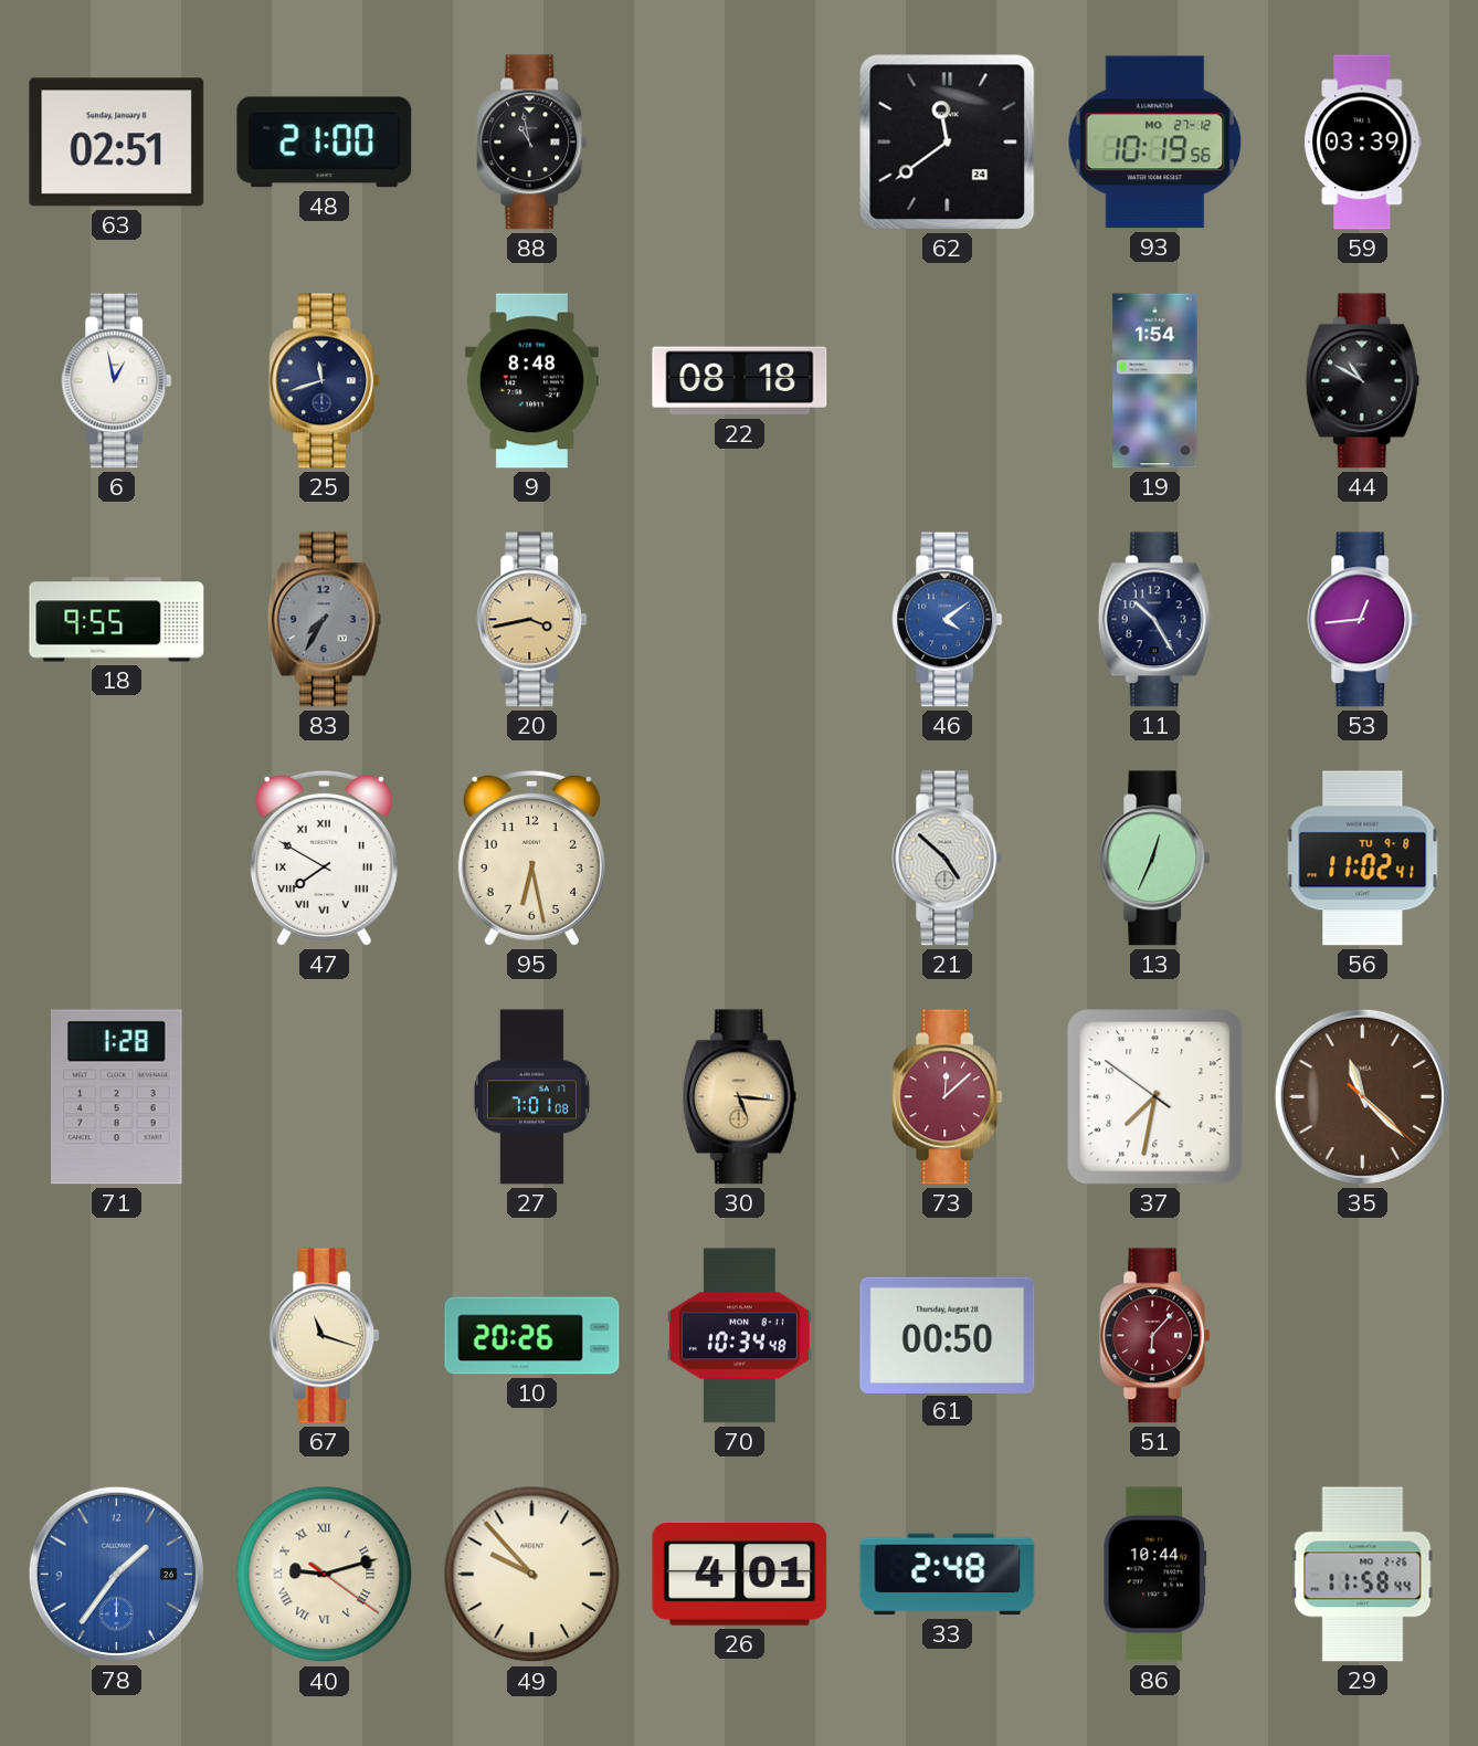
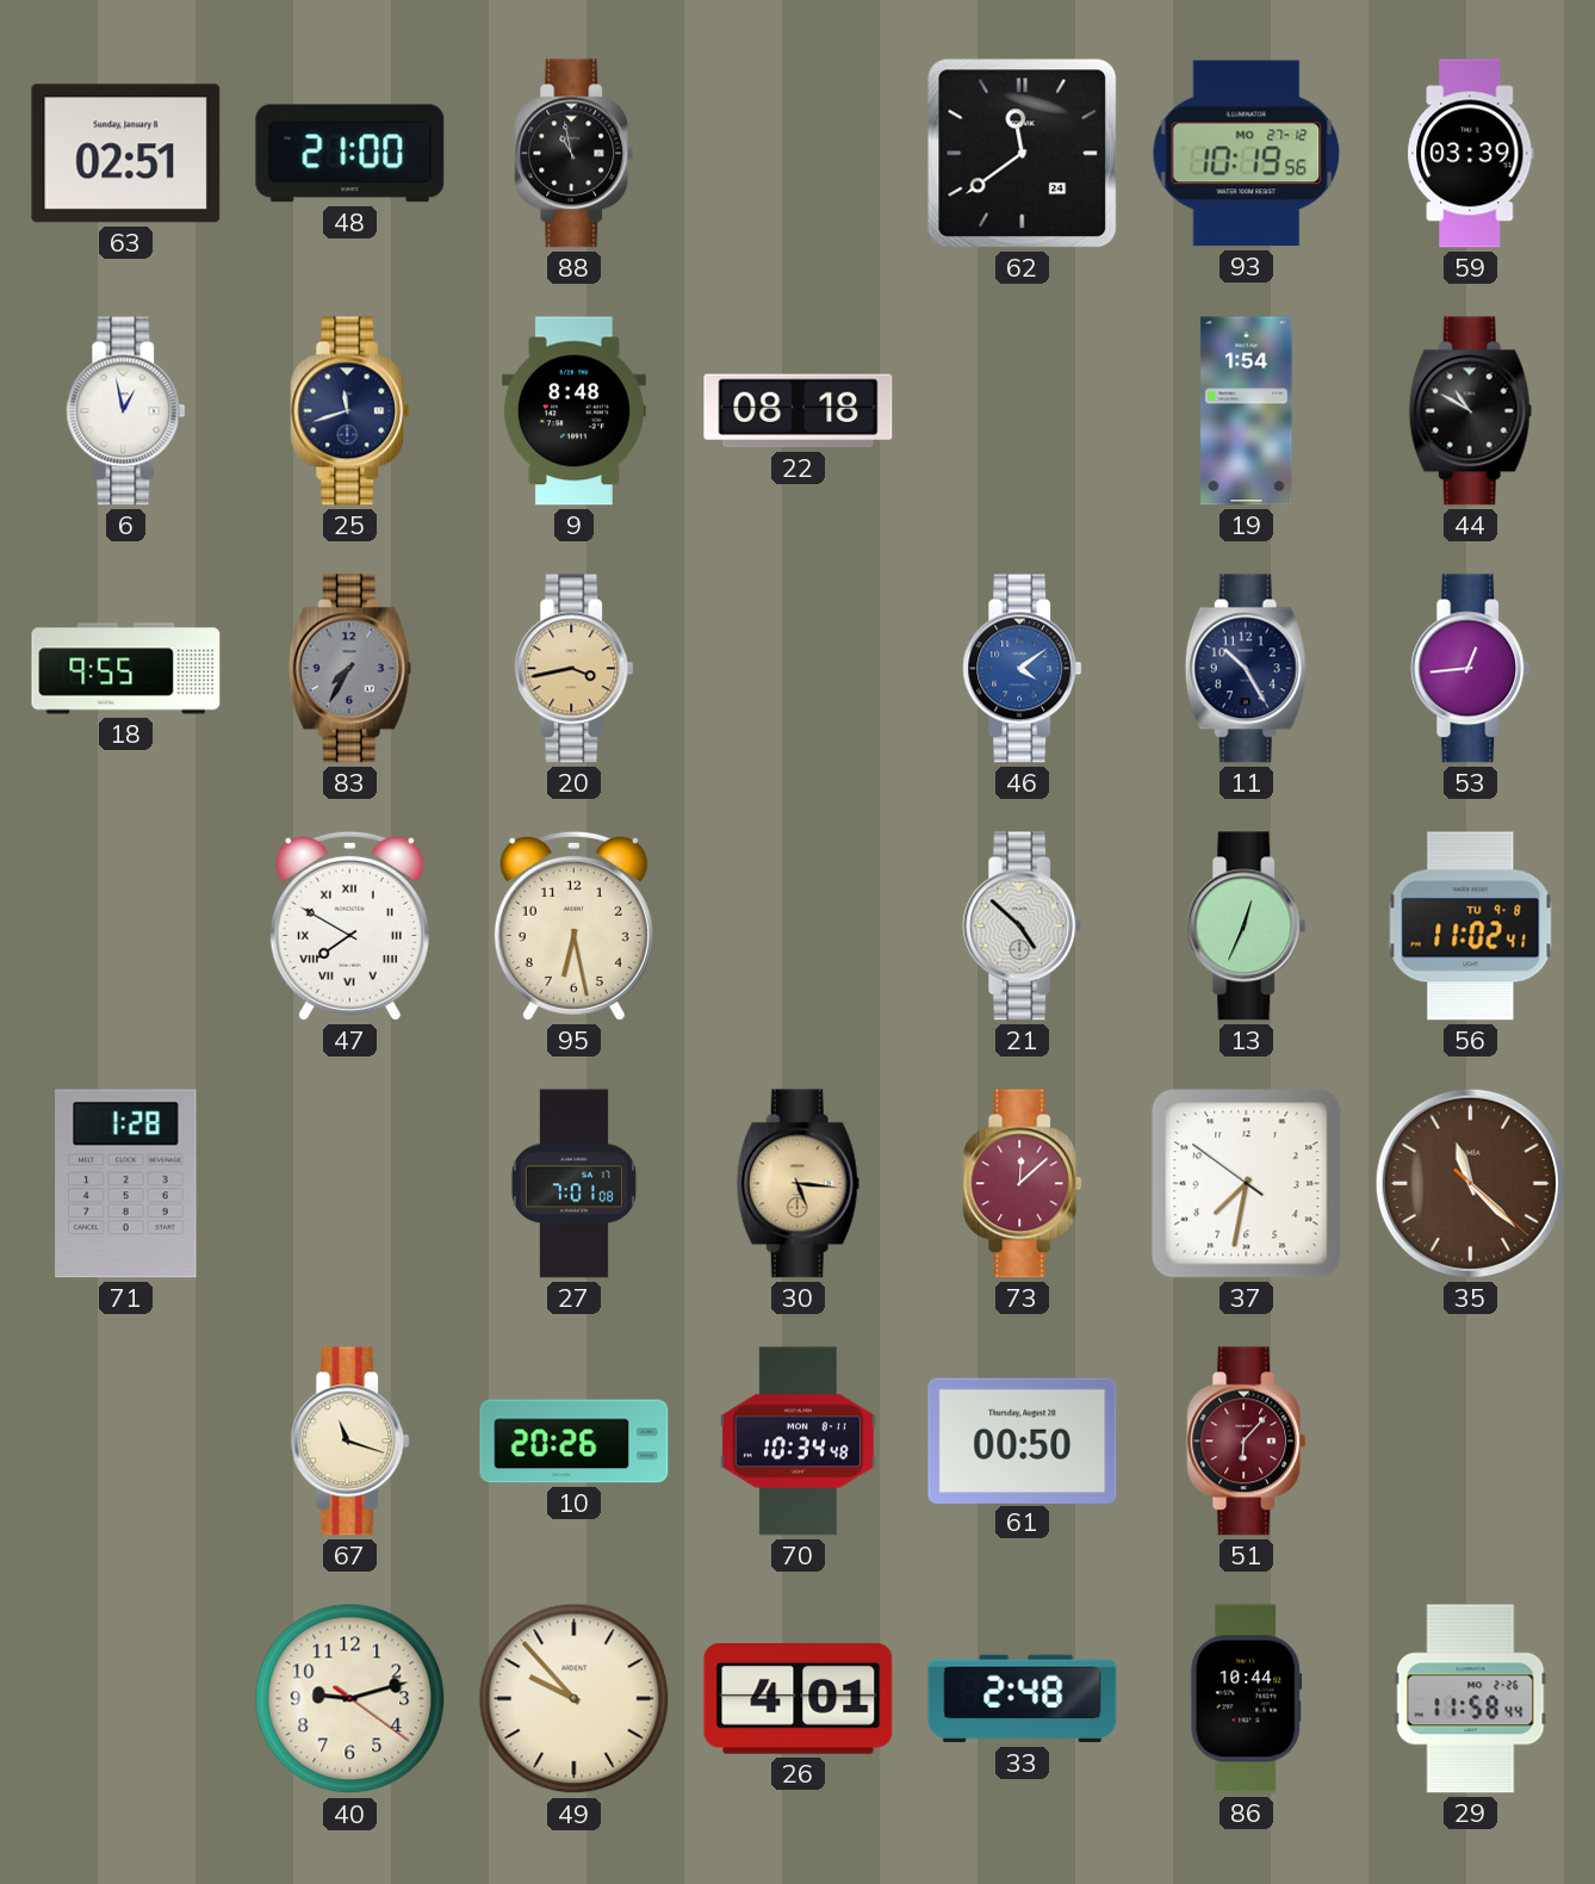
78: 1:36 -> none (116, 1574)
40 numerals: Roman -> Arabic (350, 1699)
